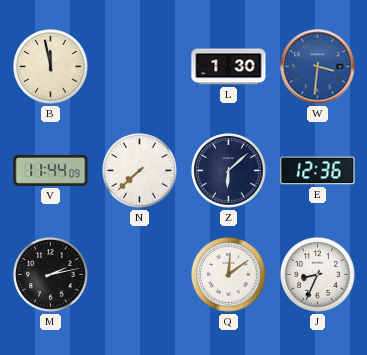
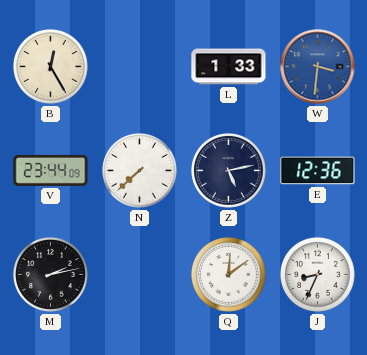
B: 11:58 -> 12:25 (51, 67)
L: 1:30 -> 1:33 (229, 67)
V: 11:44 -> 23:44 (51, 170)
Z: 6:08 -> 5:13 (229, 171)
